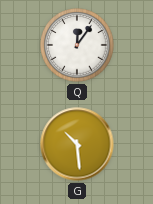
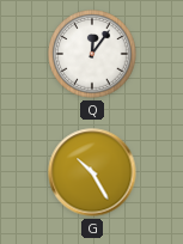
G: 10:29 -> 10:25 (92, 172)
